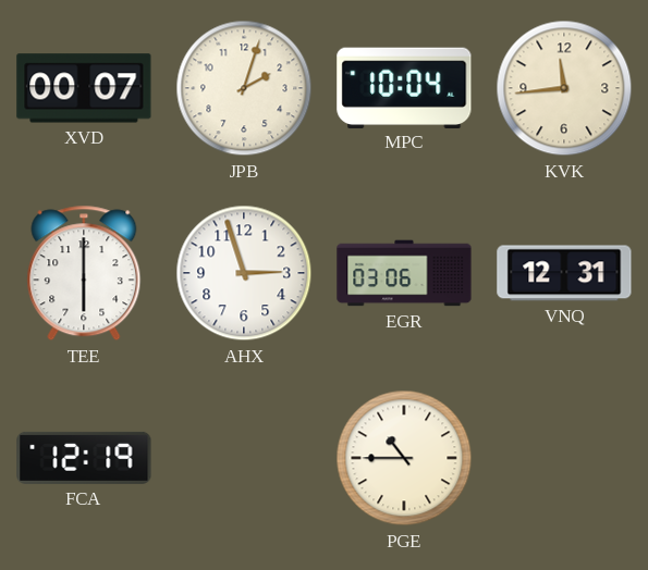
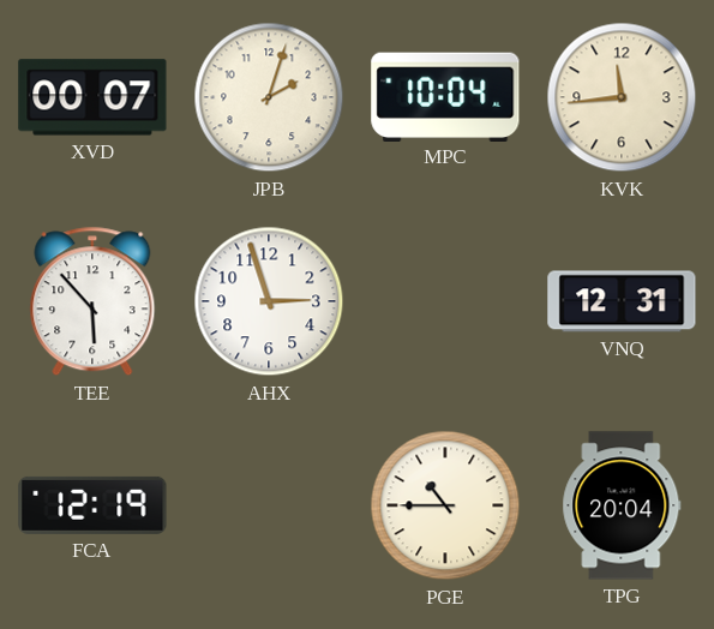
TEE: 6:00 -> 5:53 (92, 301)
EGR: 03:06 -> none (404, 273)
TPG: none -> 20:04 (622, 505)
